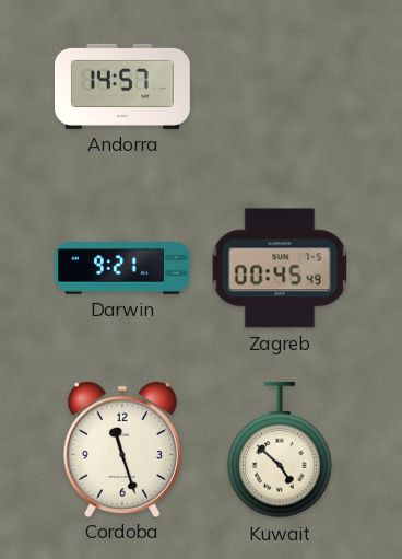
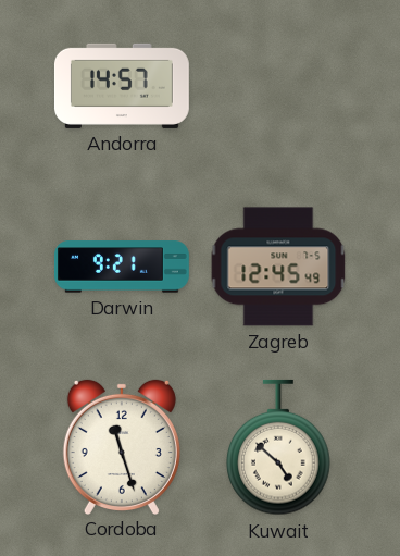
Zagreb: 00:45 -> 12:45 (278, 267)
